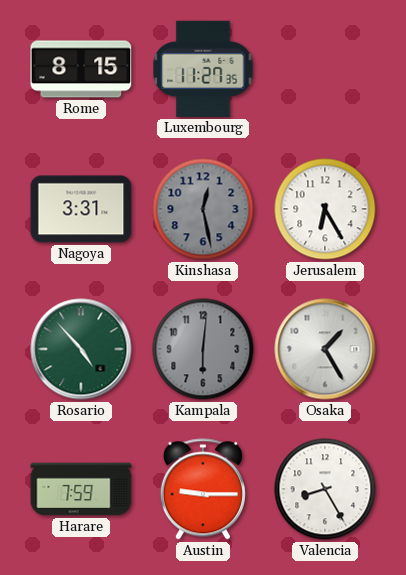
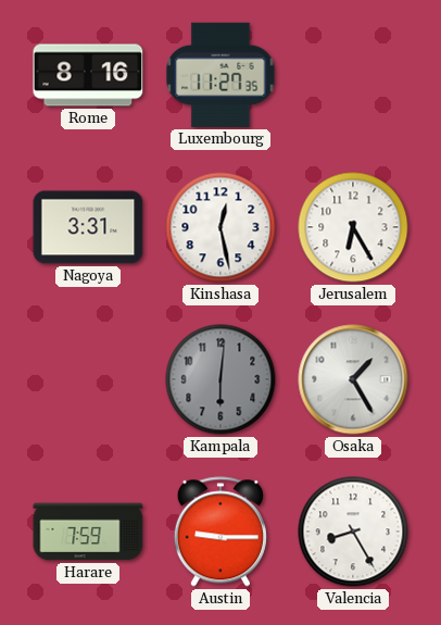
Rome: 8:15 -> 8:16 (88, 75)
Kinshasa dial: grey -> white (220, 227)
Rosario: 4:53 -> none (81, 349)
